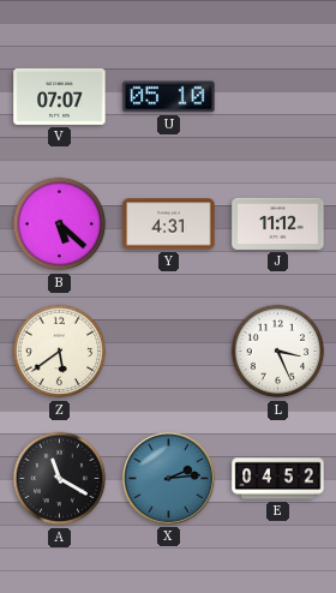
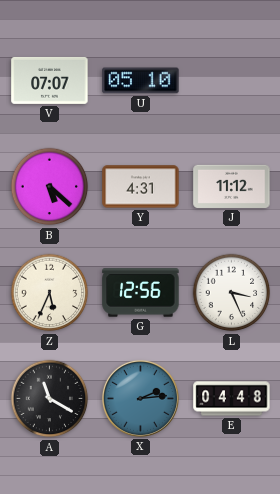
Z: 5:39 -> 5:34 (50, 293)
G: none -> 12:56 (141, 293)
E: 04:52 -> 04:48 (232, 399)
